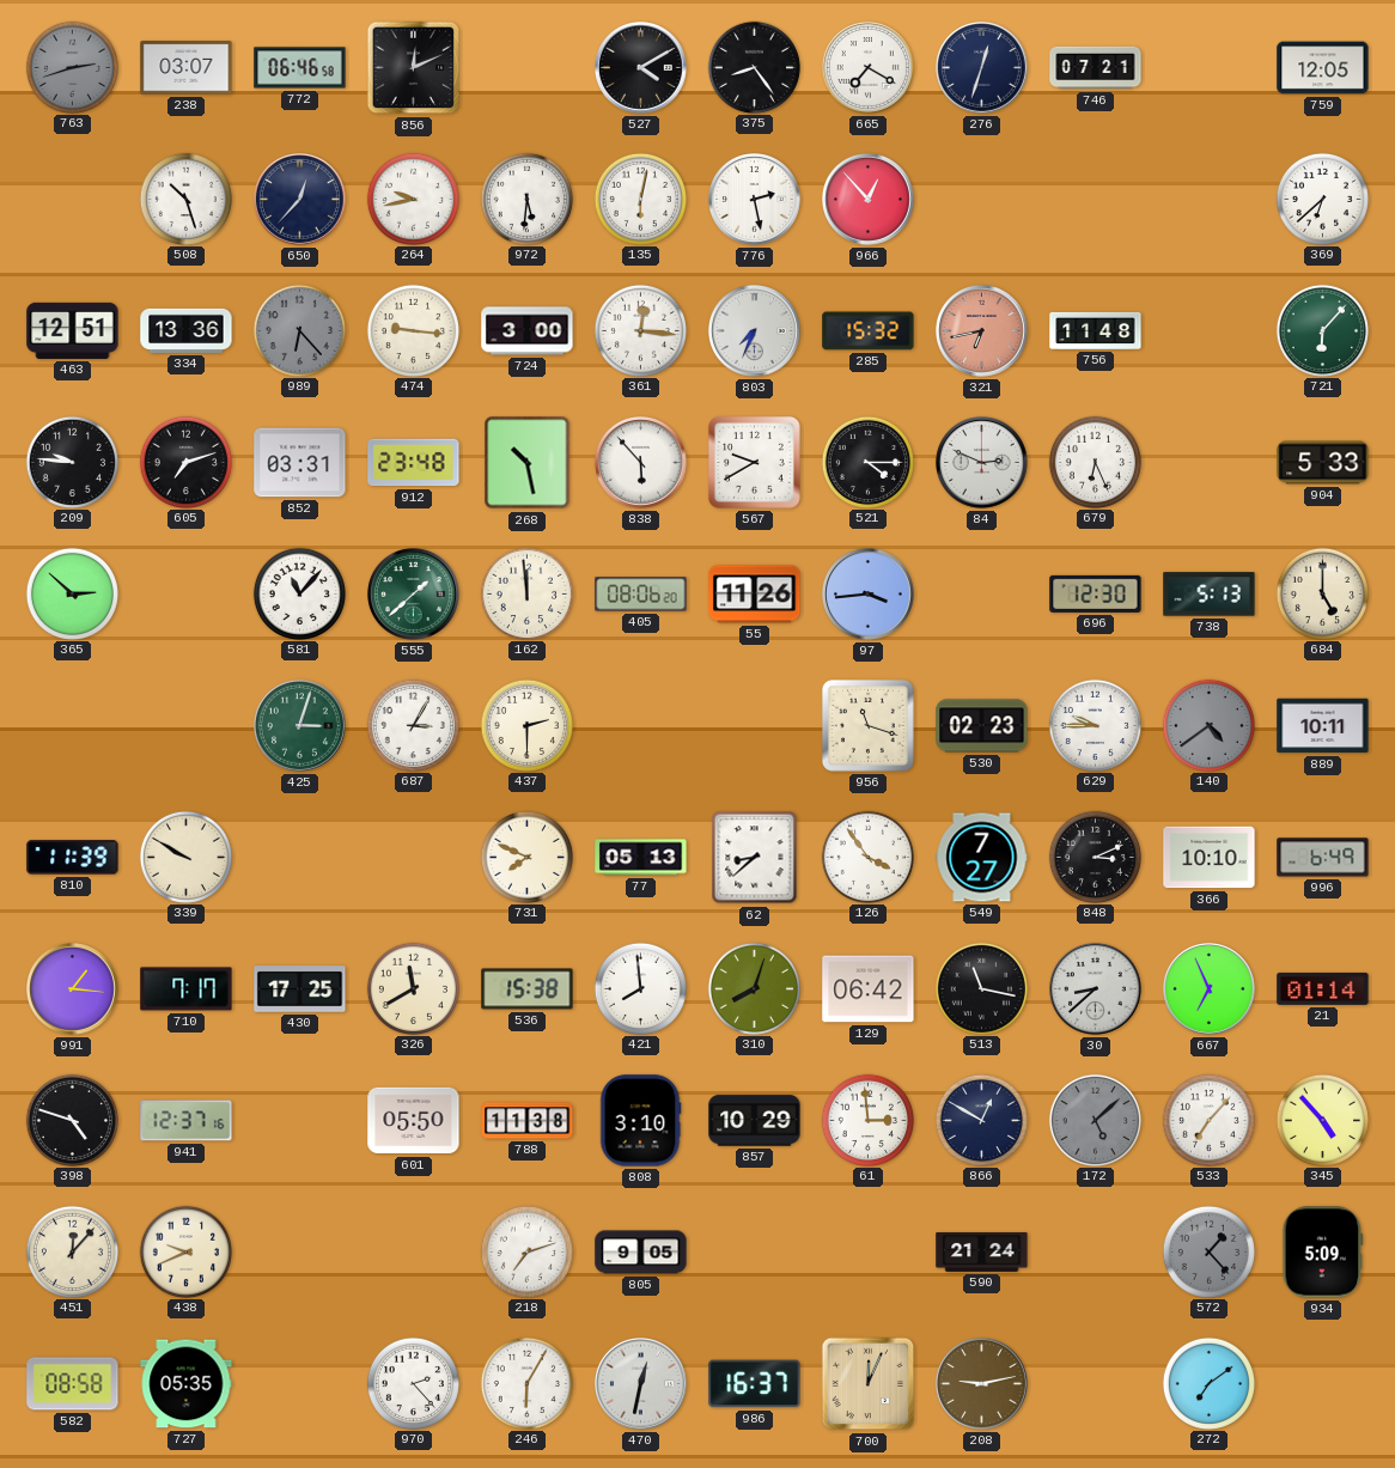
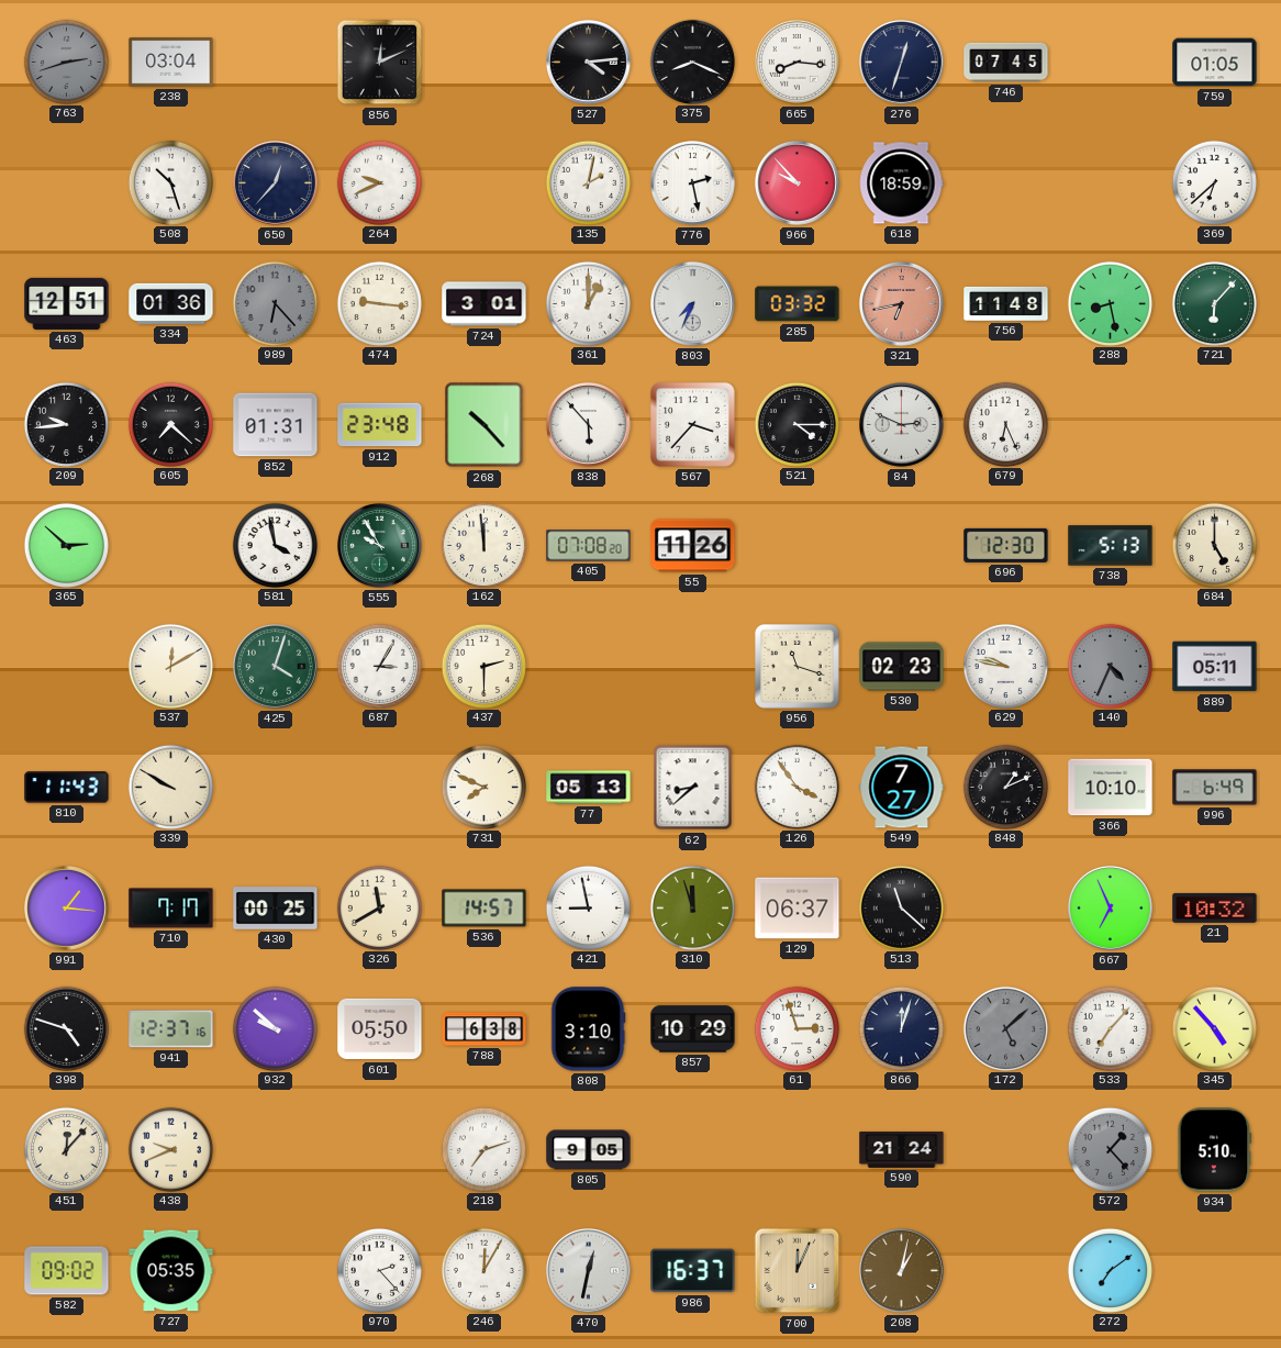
238: 03:07 -> 03:04 (171, 63)
772: 06:46 -> none (300, 68)
527: 4:10 -> 4:14 (589, 63)
375: 8:24 -> 8:19 (692, 62)
665: 7:20 -> 8:16 (798, 63)
746: 07:21 -> 07:45 (1006, 63)
759: 12:05 -> 01:05 (1215, 63)
264: 9:43 -> 9:41 (379, 182)
972: 5:31 -> none (526, 199)
135: 6:02 -> 2:02 (588, 182)
966: 12:53 -> 9:53 (798, 183)
618: none -> 18:59 (902, 183)
334: 13:36 -> 01:36 (171, 303)
724: 3:00 -> 3:01 (484, 304)
361: 12:16 -> 1:00 (588, 303)
285: 15:32 -> 03:32 (798, 304)
288: none -> 8:28 (1110, 303)
209: 9:46 -> 9:44 (66, 424)
605: 7:12 -> 7:22 (170, 424)
852: 03:31 -> 01:31 (276, 425)
268: 10:28 -> 10:23 (484, 425)
567: 9:40 -> 3:37 (693, 424)
904: 5:33 -> none (1323, 463)
581: 11:07 -> 3:58 (275, 545)
555: 1:38 -> 9:55 (380, 546)
405: 08:06 -> 07:08 (589, 546)
97: 3:44 -> none (869, 595)
537: none -> 12:10 (170, 666)
425: 3:03 -> 4:03 (276, 667)
629: 9:45 -> 9:47 (1005, 666)
140: 4:39 -> 4:34 (1110, 666)
889: 10:11 -> 05:11 (1215, 667)
810: 11:39 -> 11:43 (67, 788)
848: 3:11 -> 1:11 (1005, 787)
430: 17:25 -> 00:25 (276, 909)
536: 15:38 -> 14:57 (484, 909)
421: 7:59 -> 8:58 (588, 907)
310: 8:03 -> 11:57 (692, 907)
129: 06:42 -> 06:37 (798, 909)
513: 11:17 -> 11:22 (901, 907)
30: 8:38 -> none (1096, 989)
21: 01:14 -> 10:32 (1215, 907)
932: none -> 9:52 (275, 1028)
788: 11:38 -> 6:38 (484, 1029)
61: 2:59 -> 2:57 (797, 1028)
866: 12:50 -> 12:03 (901, 1028)
934: 5:09 -> 5:10 (1215, 1150)
582: 08:58 -> 09:02 (67, 1271)
246: 6:05 -> 12:05 (483, 1270)
208: 9:13 -> 1:02 (902, 1271)
